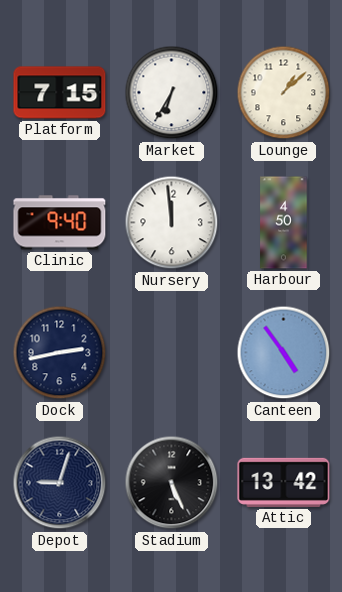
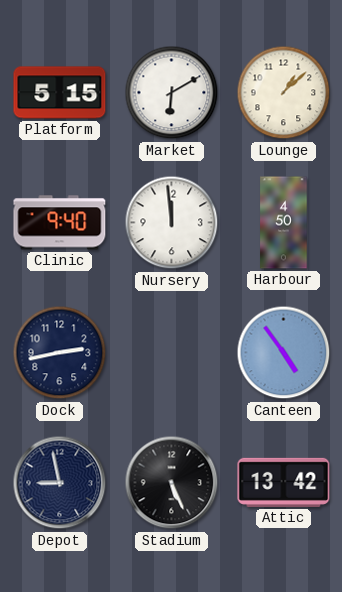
Platform: 7:15 -> 5:15 (60, 93)
Market: 6:35 -> 6:10 (172, 93)
Depot: 9:03 -> 8:58 (60, 483)
